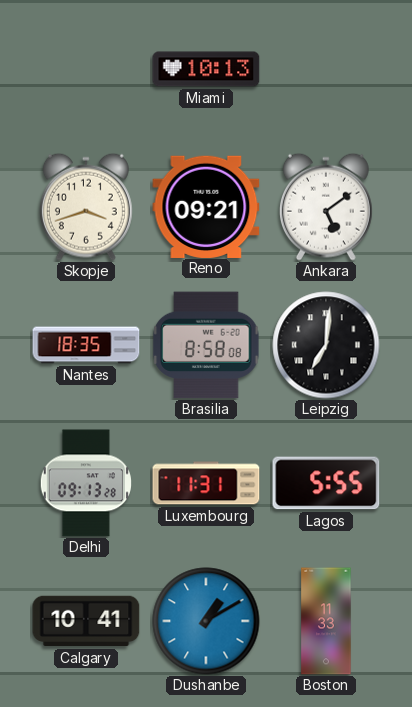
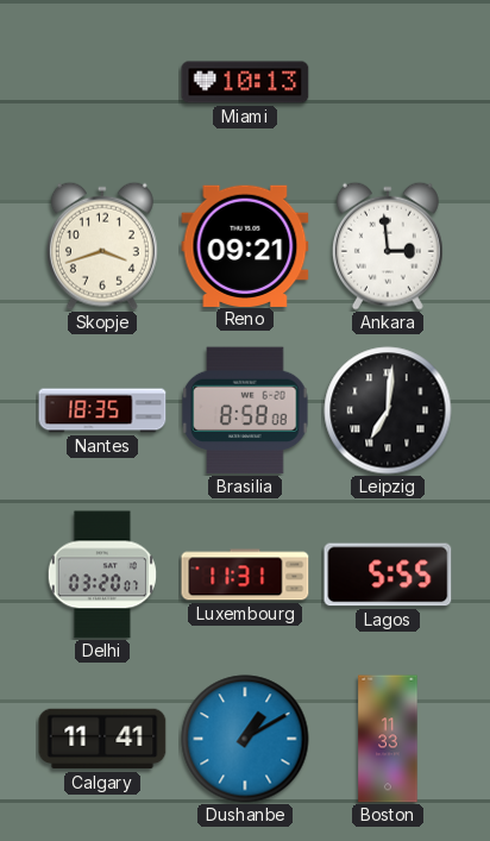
Ankara: 5:09 -> 2:59 (388, 246)
Delhi: 09:13 -> 03:20 (102, 575)
Calgary: 10:41 -> 11:41 (102, 739)
